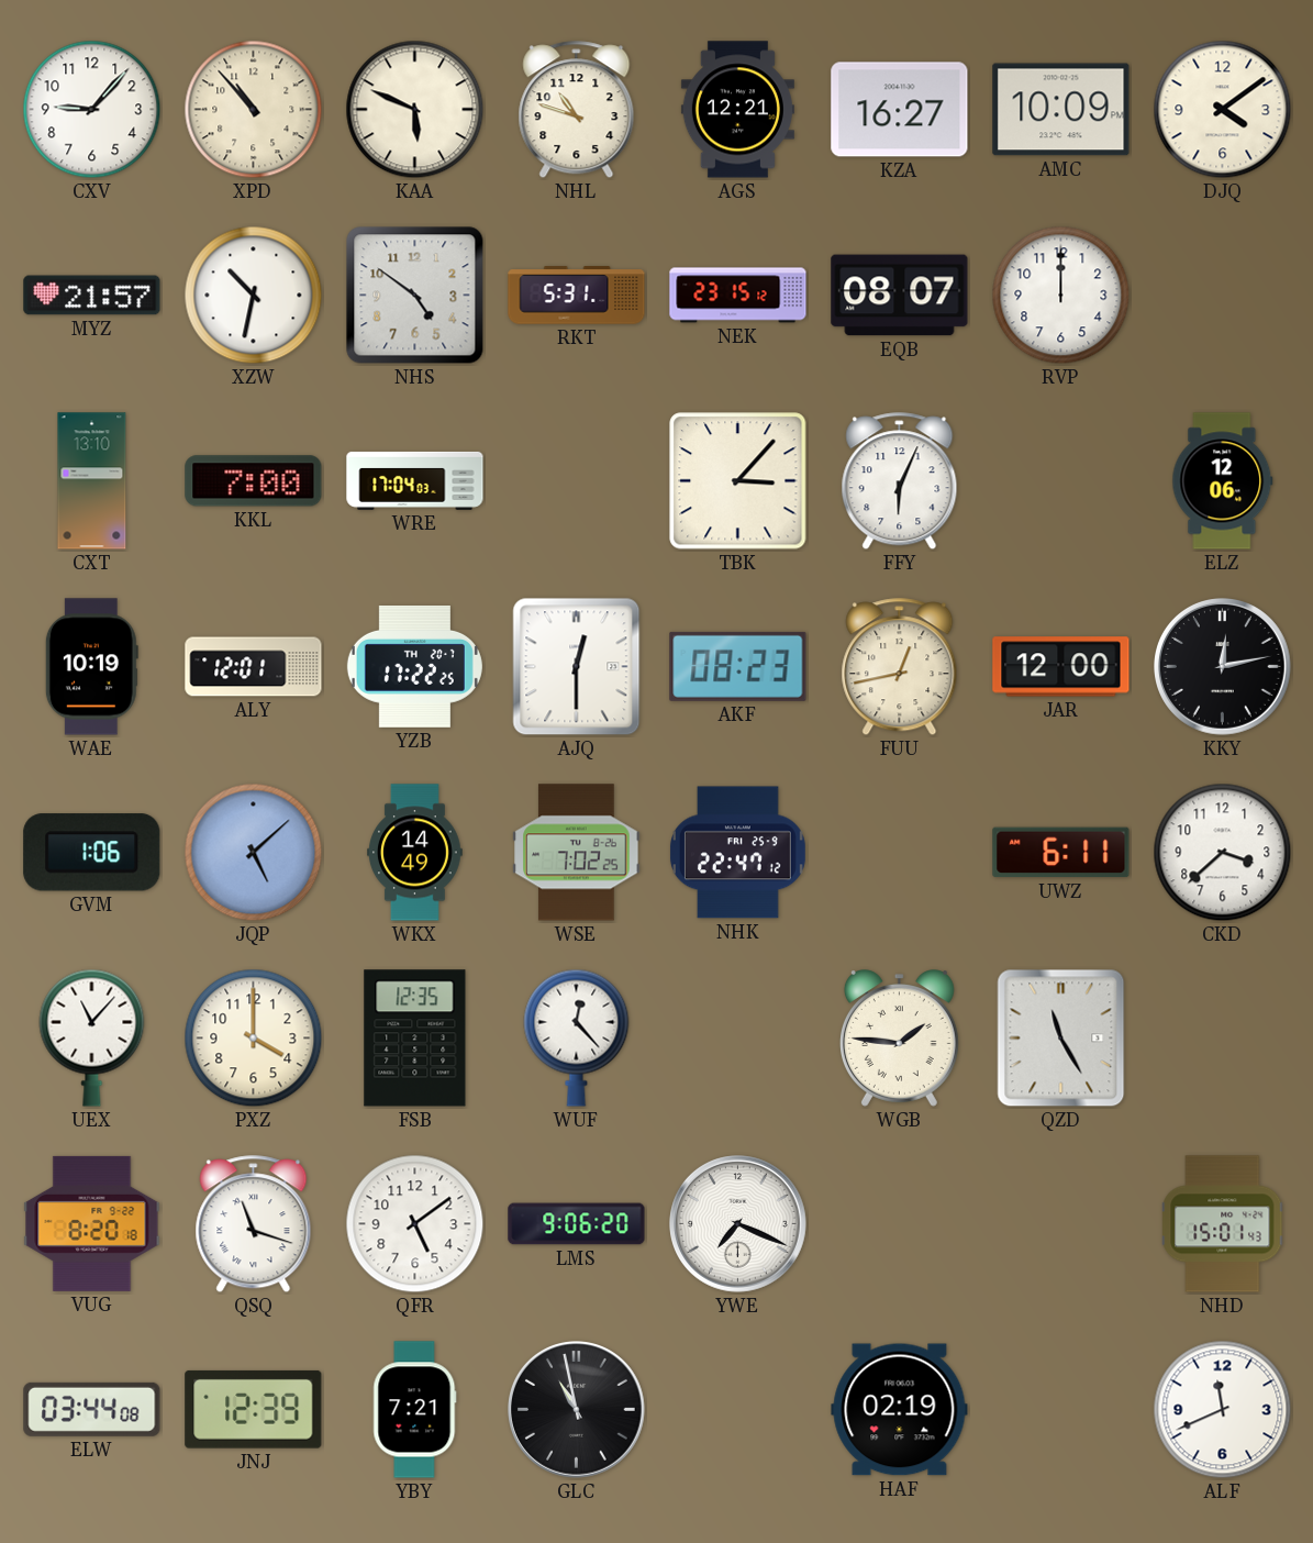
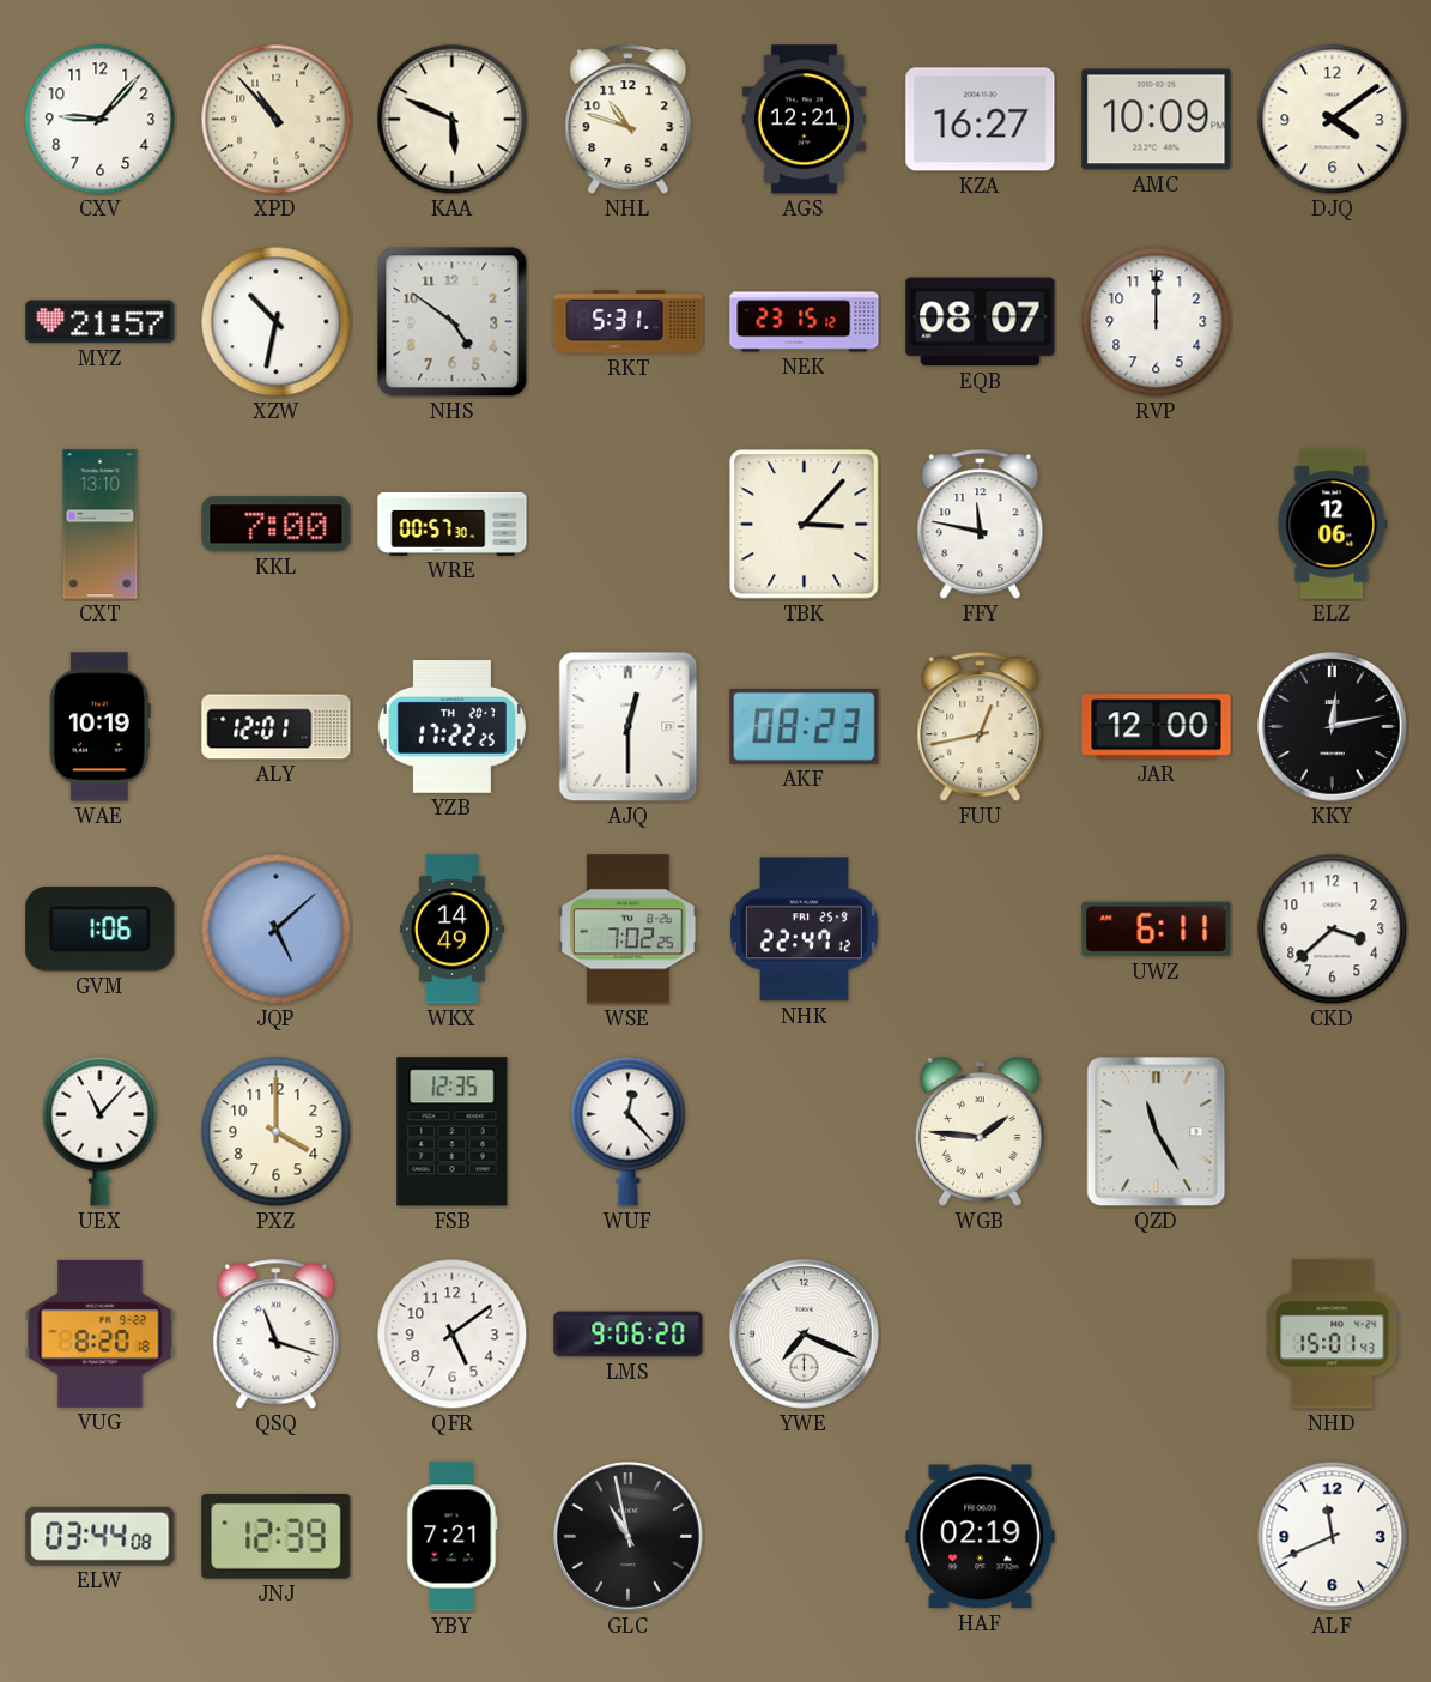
WRE: 17:04 -> 00:57 (453, 524)
FFY: 6:04 -> 11:47 (981, 525)
